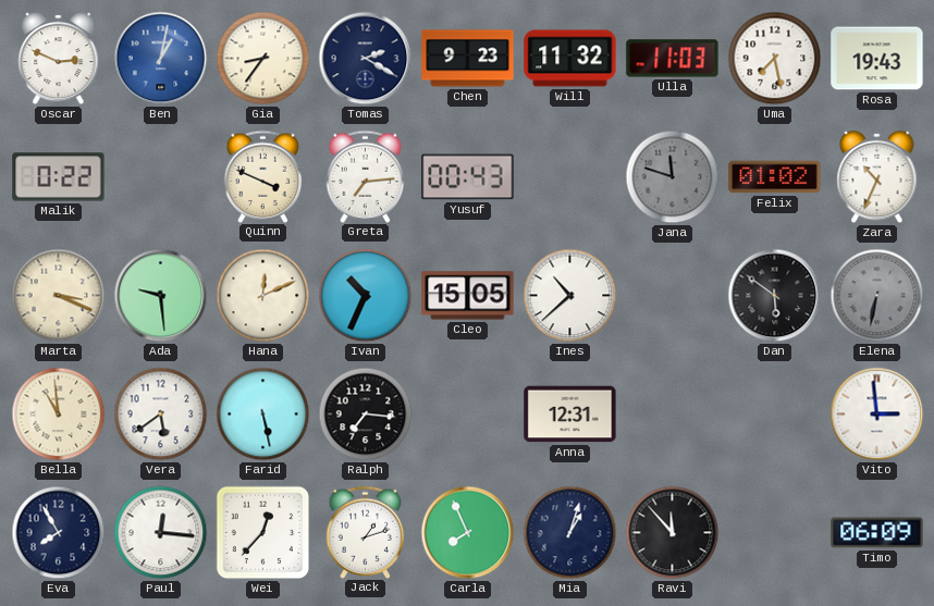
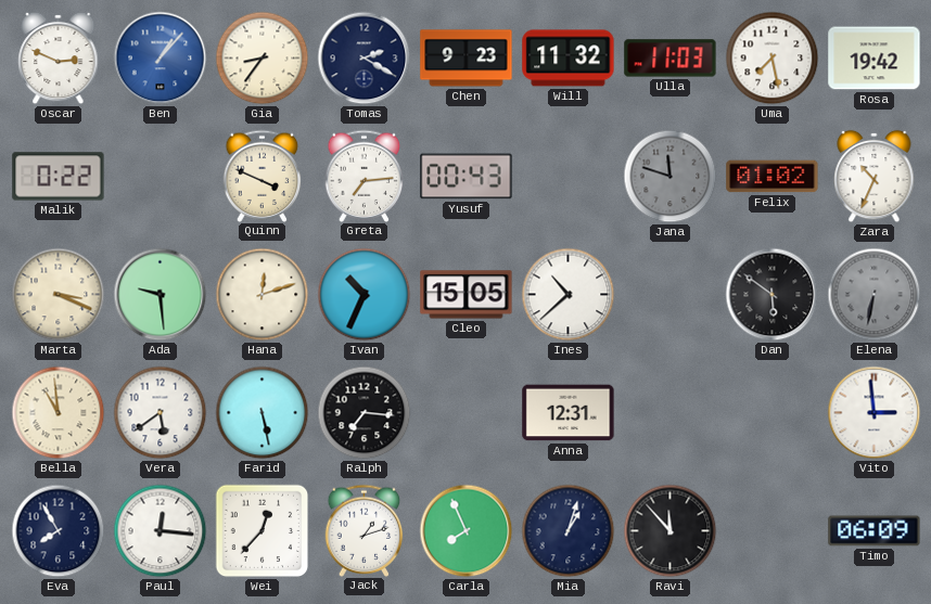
Ben: 1:02 -> 1:07 (161, 59)
Rosa: 19:43 -> 19:42 (875, 59)
Hana: 12:11 -> 12:12 (263, 295)
